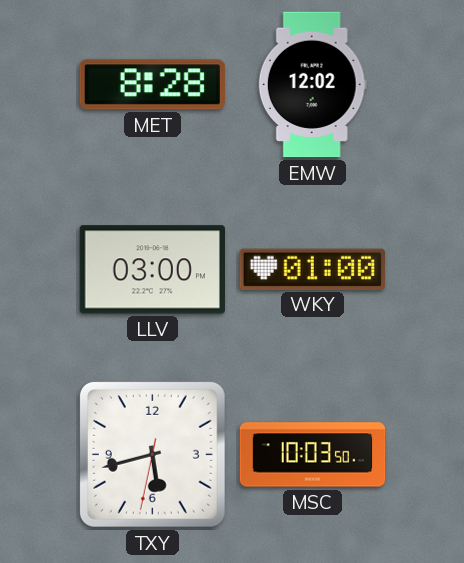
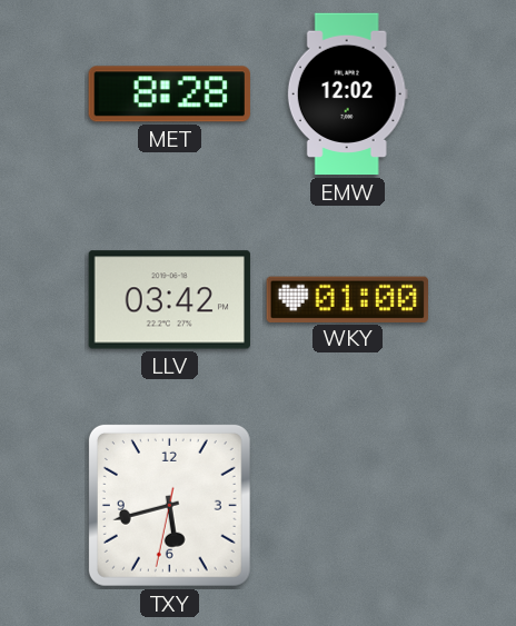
LLV: 03:00 -> 03:42 (169, 300)
MSC: 10:03 -> none (313, 455)
